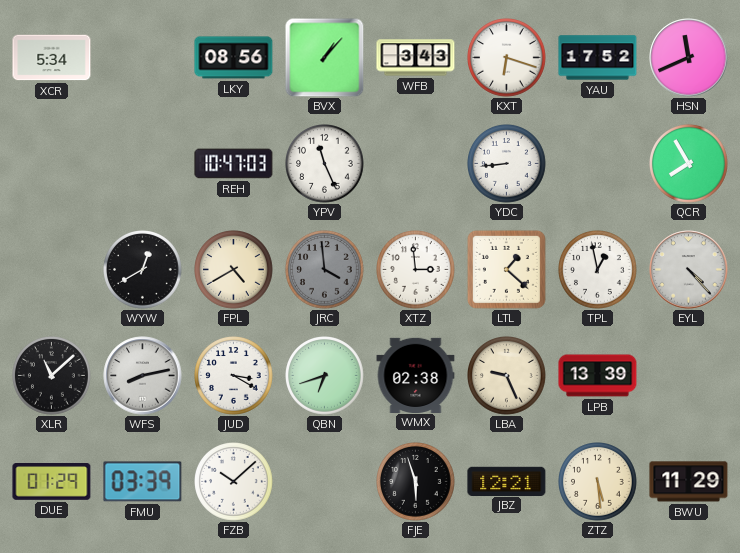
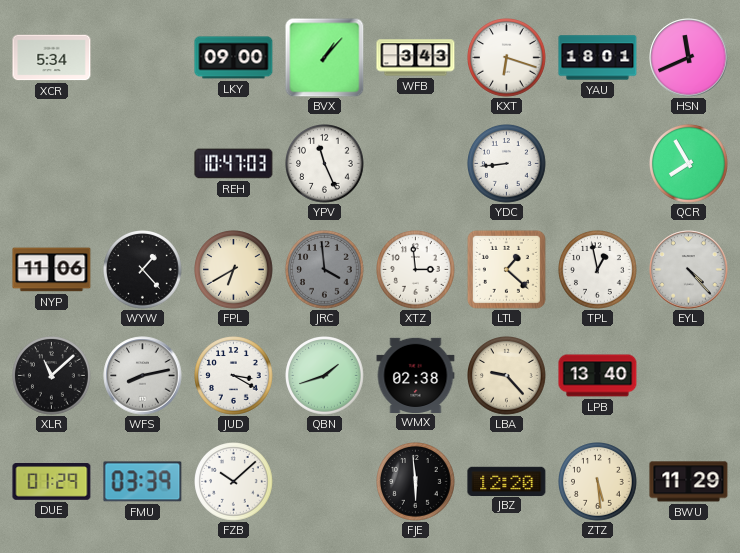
LKY: 08:56 -> 09:00 (234, 58)
YAU: 17:52 -> 18:01 (598, 58)
NYP: none -> 11:06 (52, 270)
WYW: 12:40 -> 1:23 (143, 270)
FPL: 4:40 -> 6:40 (234, 270)
QBN: 6:42 -> 1:42 (325, 376)
LBA: 9:26 -> 9:23 (507, 376)
LPB: 13:39 -> 13:40 (598, 376)
FJE: 5:57 -> 5:59 (416, 482)
JBZ: 12:21 -> 12:20 (507, 481)
